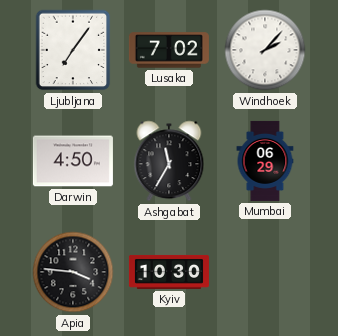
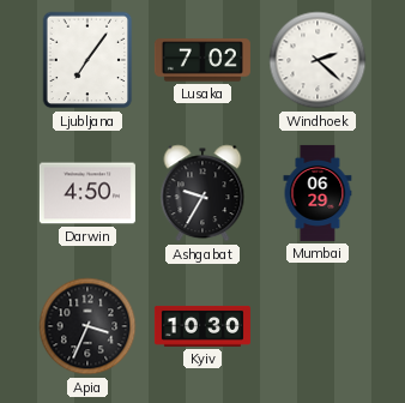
Windhoek: 2:07 -> 2:22 (318, 60)
Ashgabat: 11:35 -> 9:35 (202, 193)
Apia: 3:46 -> 3:34 (87, 326)
